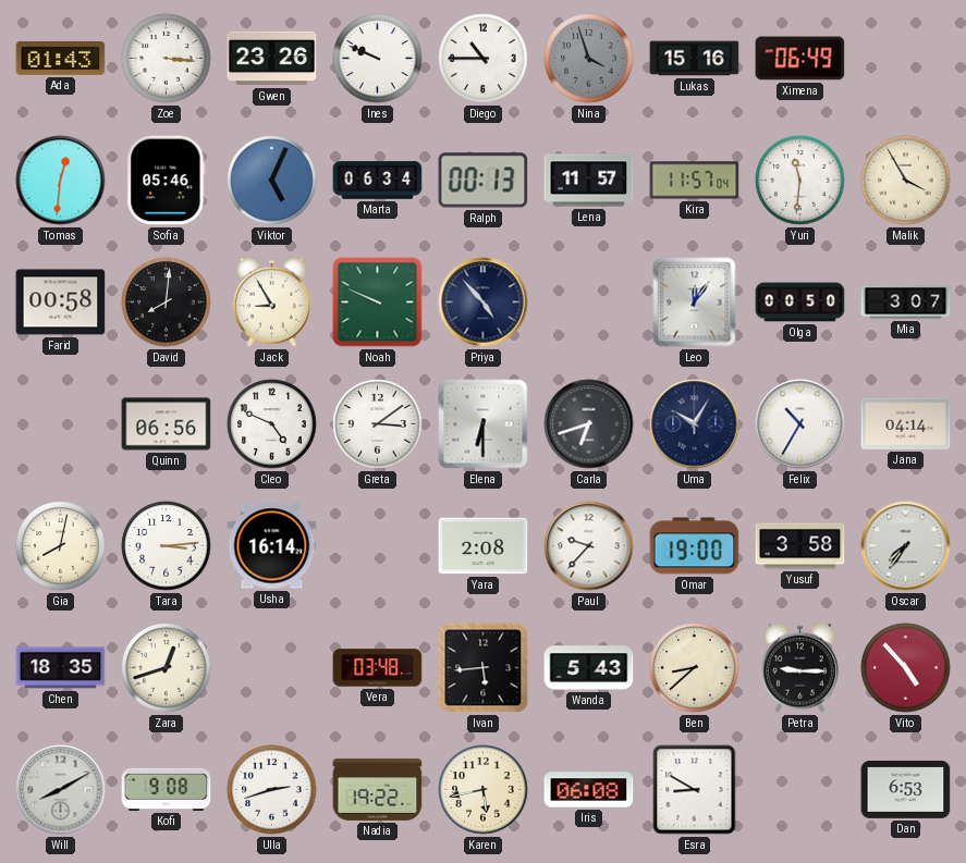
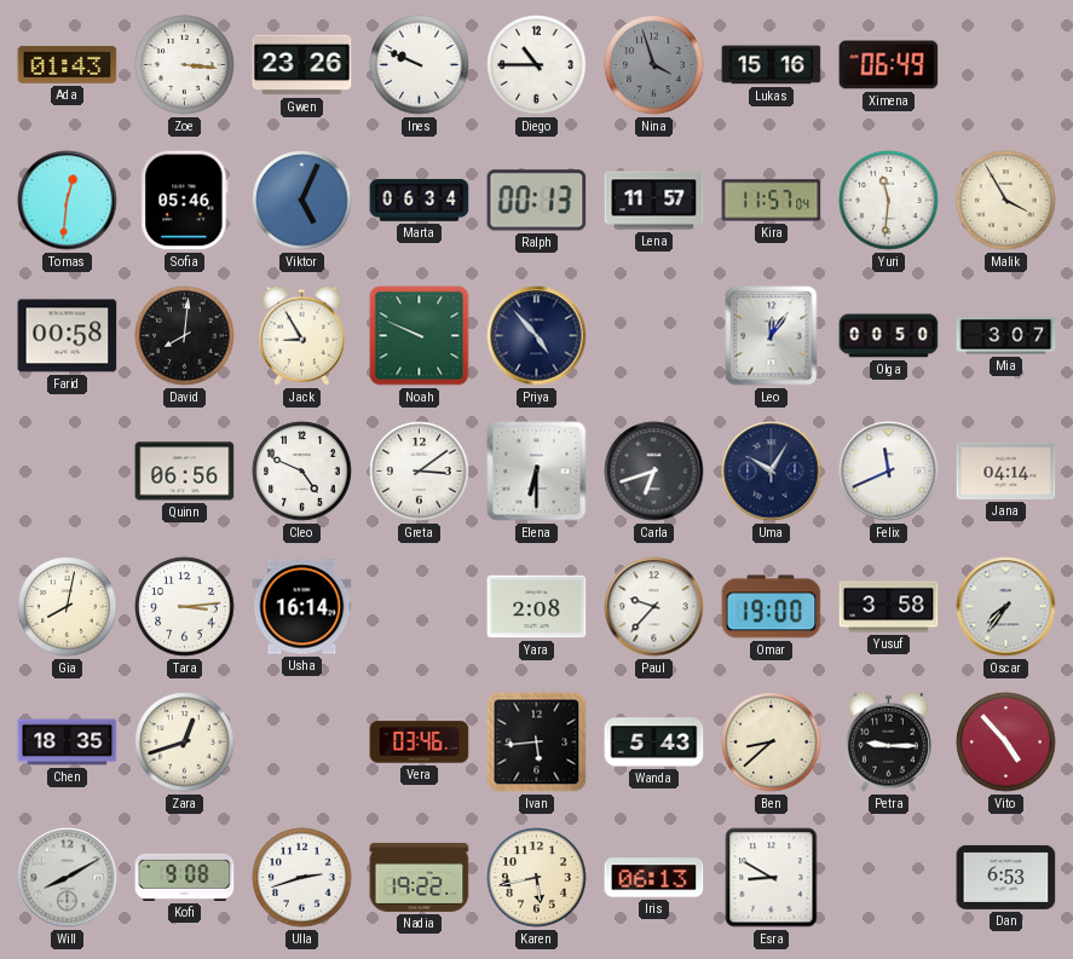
Felix: 10:35 -> 11:41 (889, 472)
Vera: 03:48 -> 03:46 (420, 743)
Iris: 06:08 -> 06:13 (654, 878)
